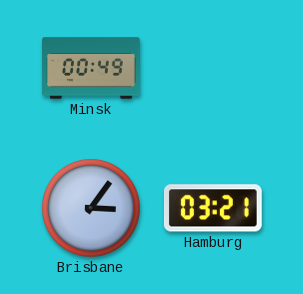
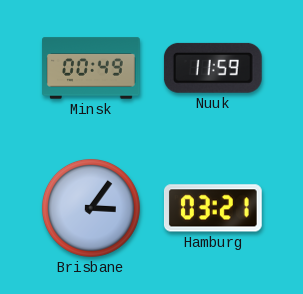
Nuuk: none -> 11:59 (213, 68)
